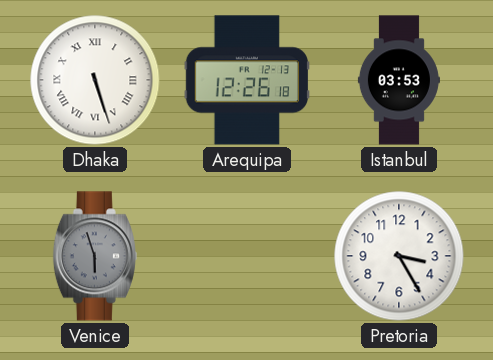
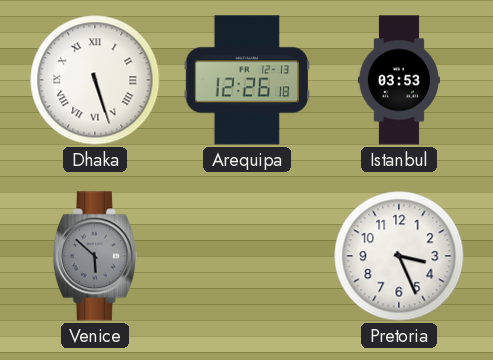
Venice: 5:57 -> 5:52 (95, 256)
Pretoria: 3:25 -> 3:26 (399, 256)
